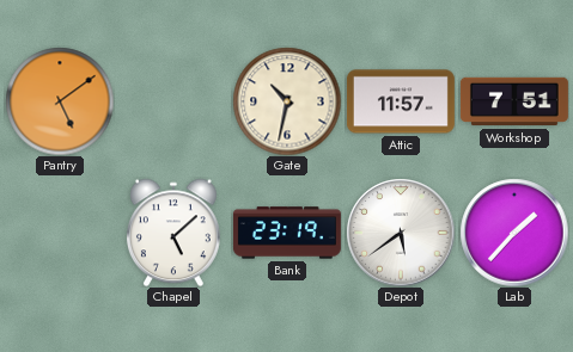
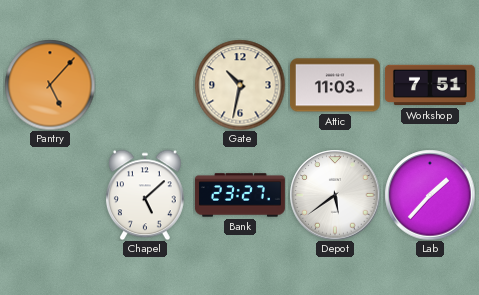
Pantry: 5:09 -> 5:07 (50, 85)
Attic: 11:57 -> 11:03 (335, 85)
Bank: 23:19 -> 23:27 (240, 195)
